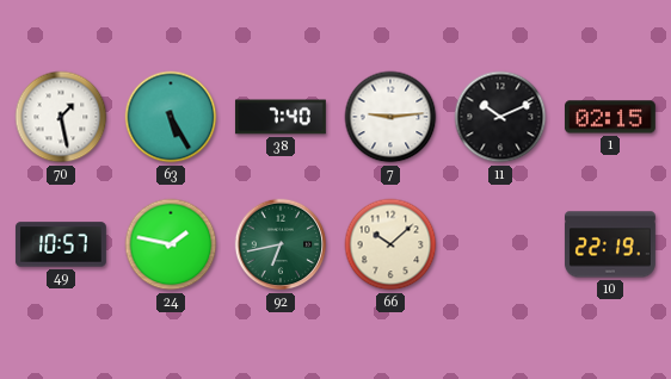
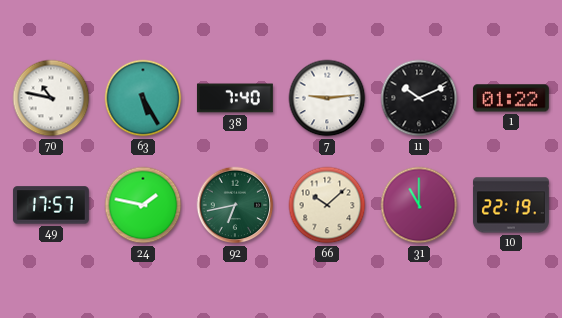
70: 1:28 -> 10:47 (51, 98)
1: 02:15 -> 01:22 (511, 98)
49: 10:57 -> 17:57 (51, 205)
31: none -> 11:00 (419, 205)
